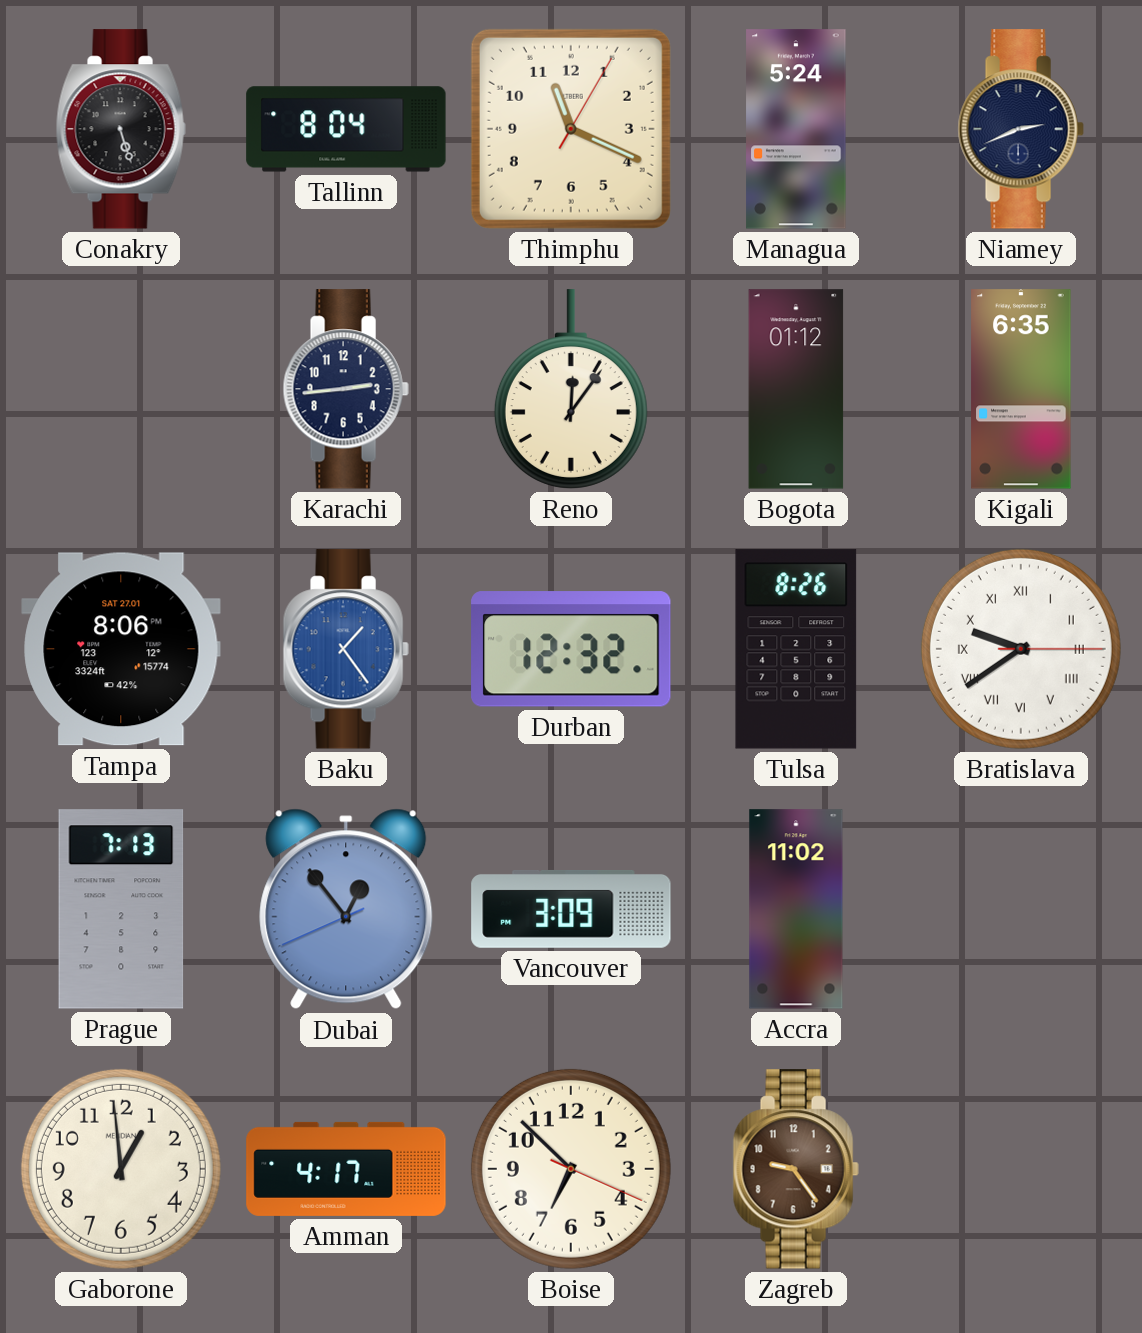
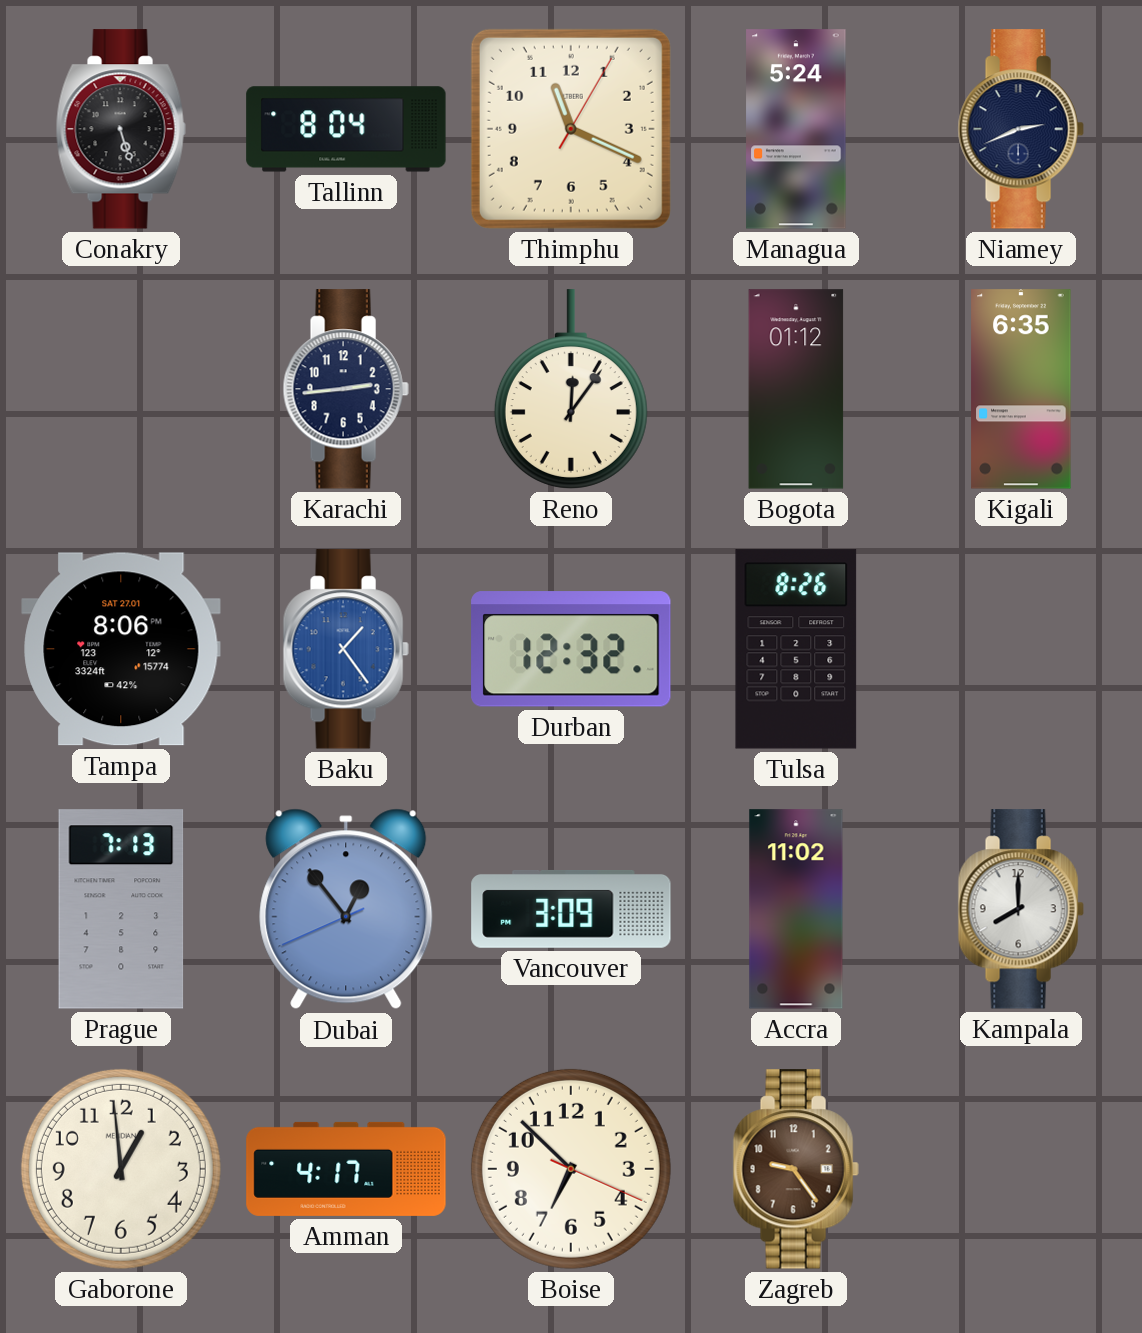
Bratislava: 9:39 -> none (1021, 649)
Kampala: none -> 8:00 (1021, 909)
